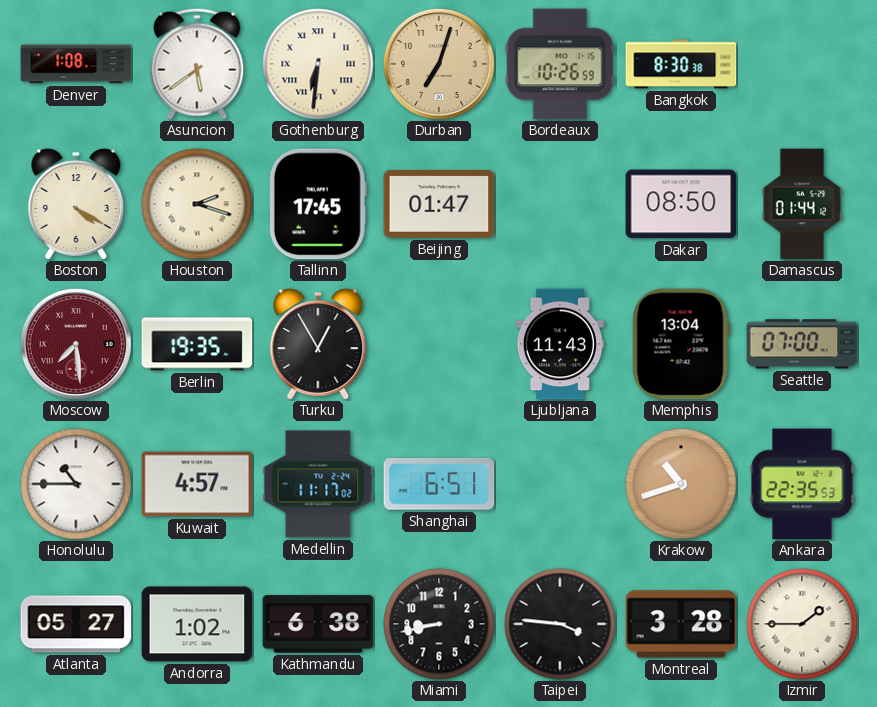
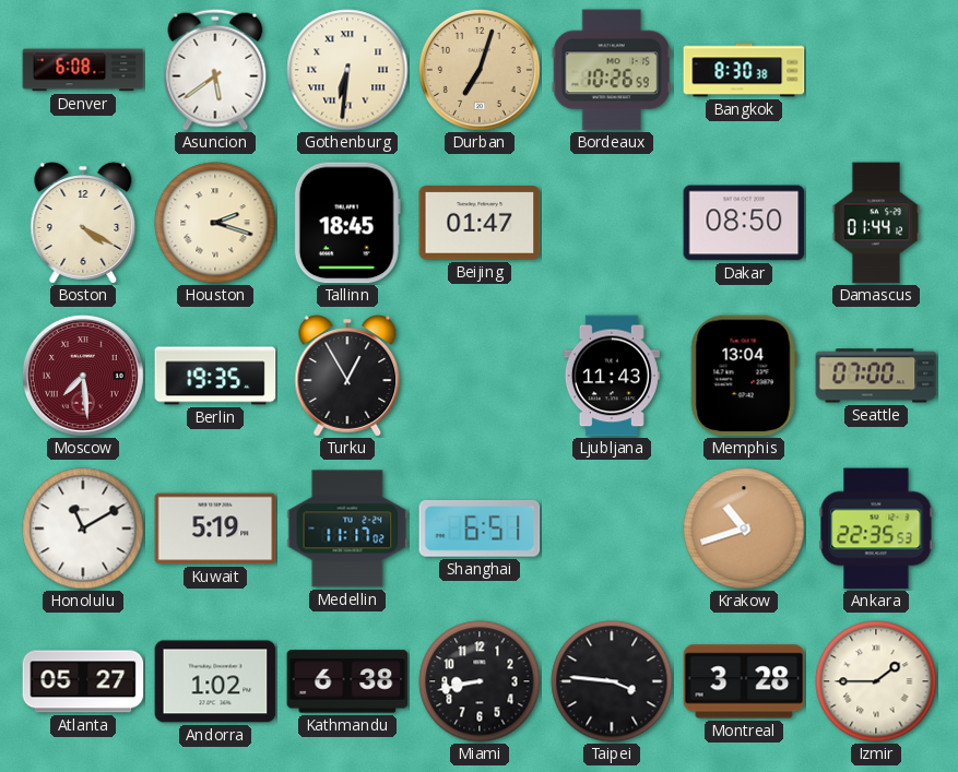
Denver: 1:08 -> 6:08 (83, 70)
Tallinn: 17:45 -> 18:45 (347, 223)
Honolulu: 10:45 -> 11:10 (83, 528)
Kuwait: 4:57 -> 5:19 (215, 528)
